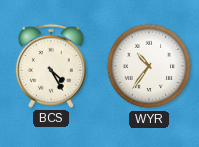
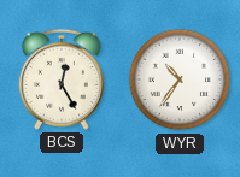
BCS: 4:25 -> 12:25 (62, 79)
